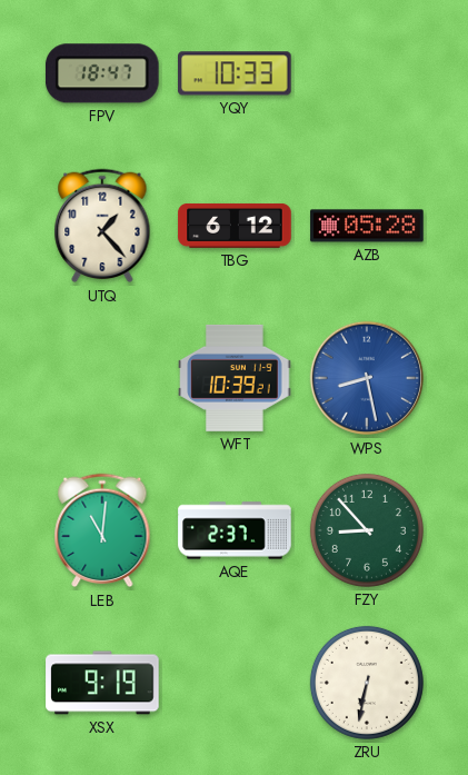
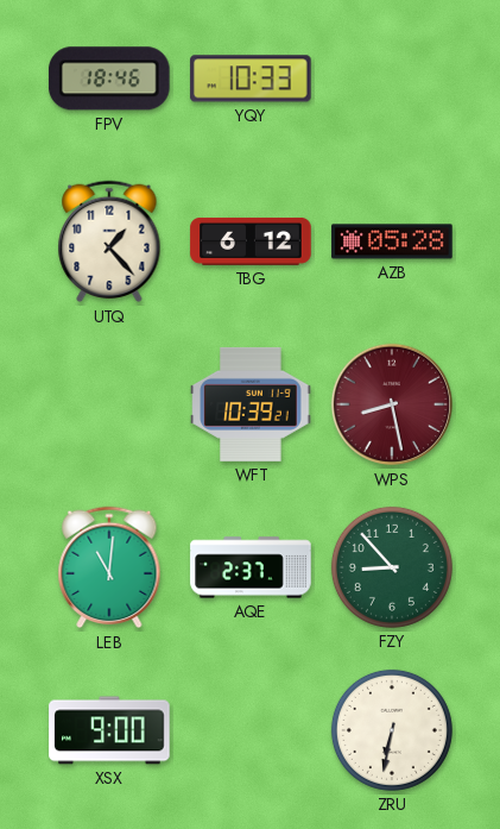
FPV: 18:47 -> 18:46 (109, 78)
WPS dial: blue -> burgundy (392, 404)
XSX: 9:19 -> 9:00 (109, 730)
